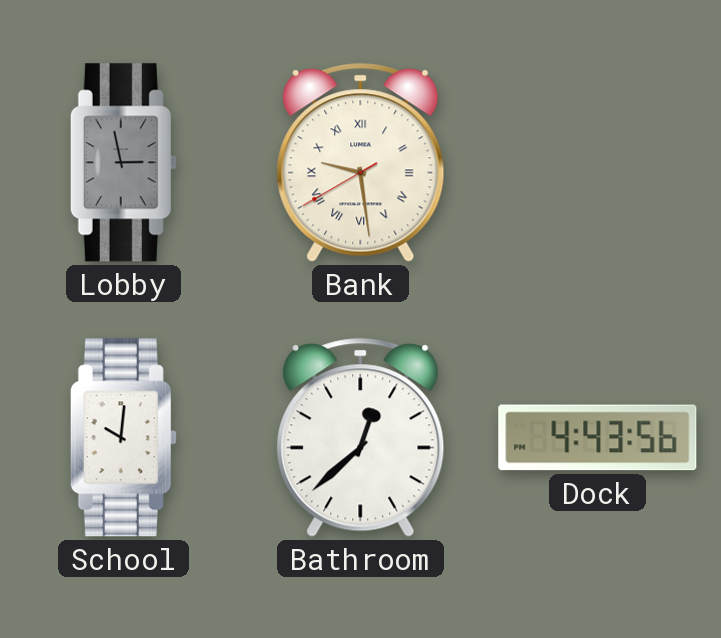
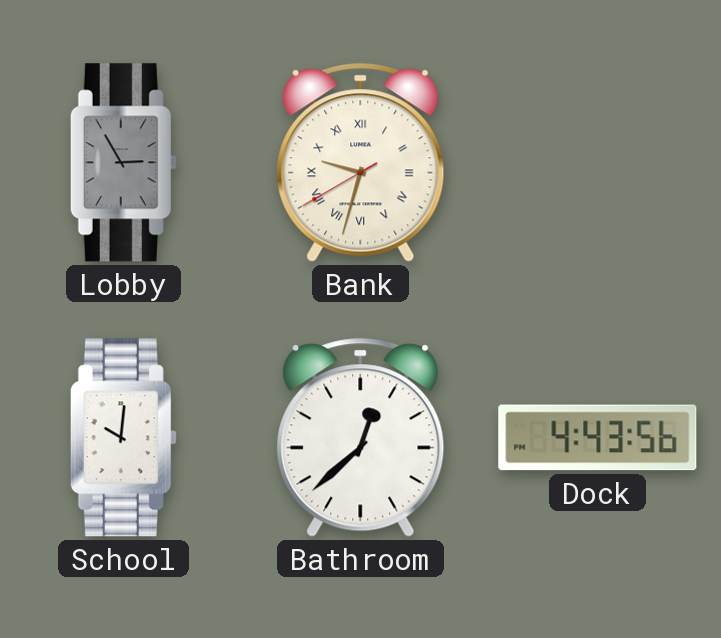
Lobby: 2:58 -> 2:55 (123, 163)
Bank: 9:28 -> 9:32 (361, 162)
